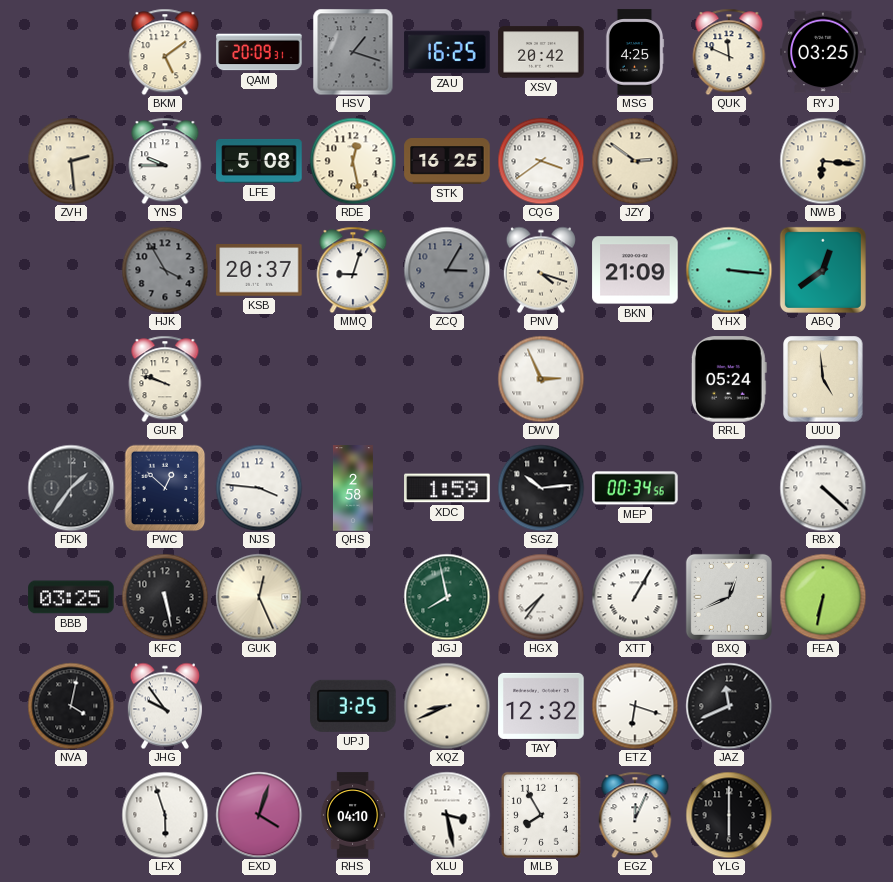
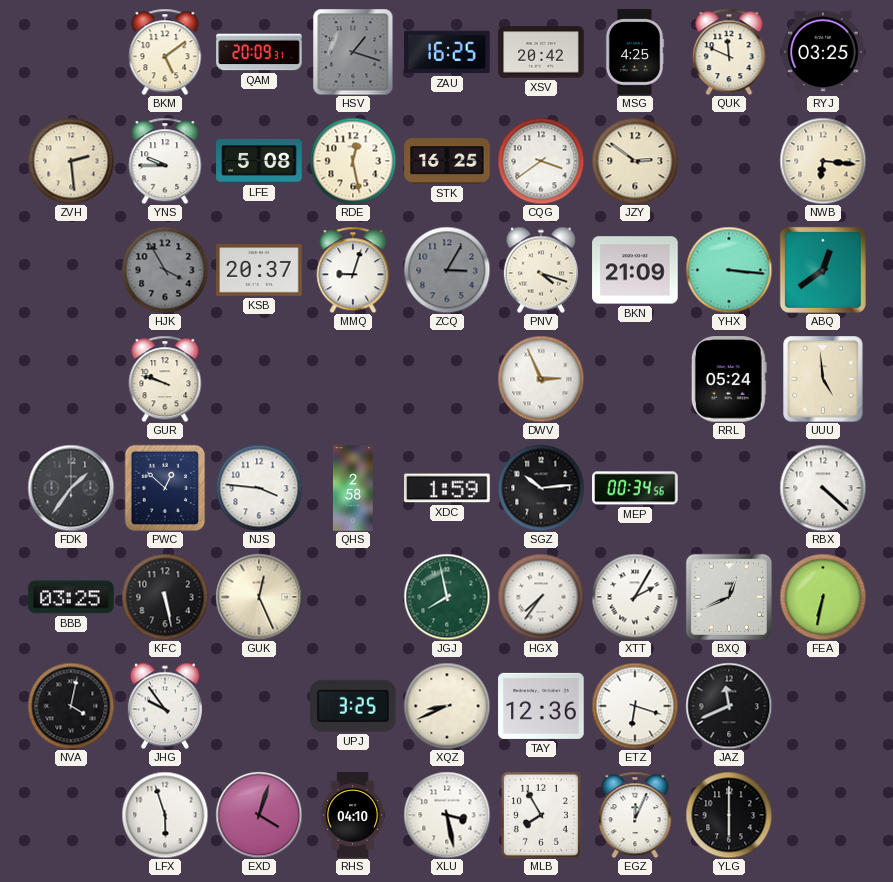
XTT: 1:05 -> 2:05 (635, 597)
TAY: 12:32 -> 12:36 (541, 706)
